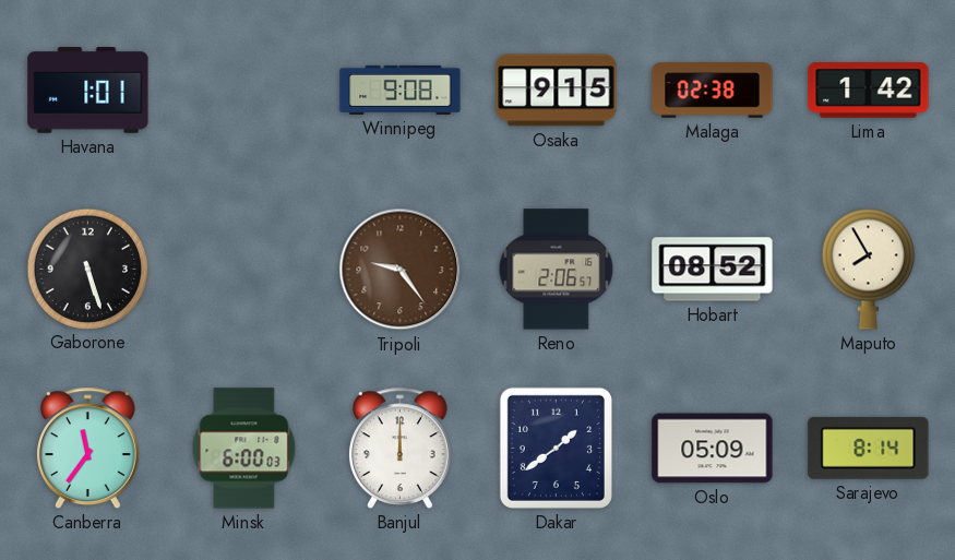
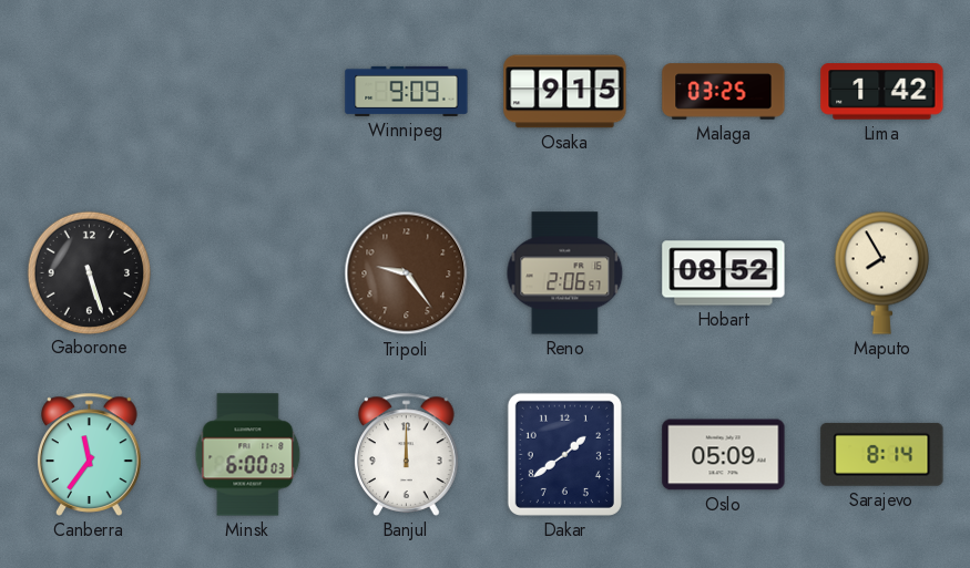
Havana: 1:01 -> none (88, 91)
Winnipeg: 9:08 -> 9:09 (407, 91)
Malaga: 02:38 -> 03:25 (724, 92)
